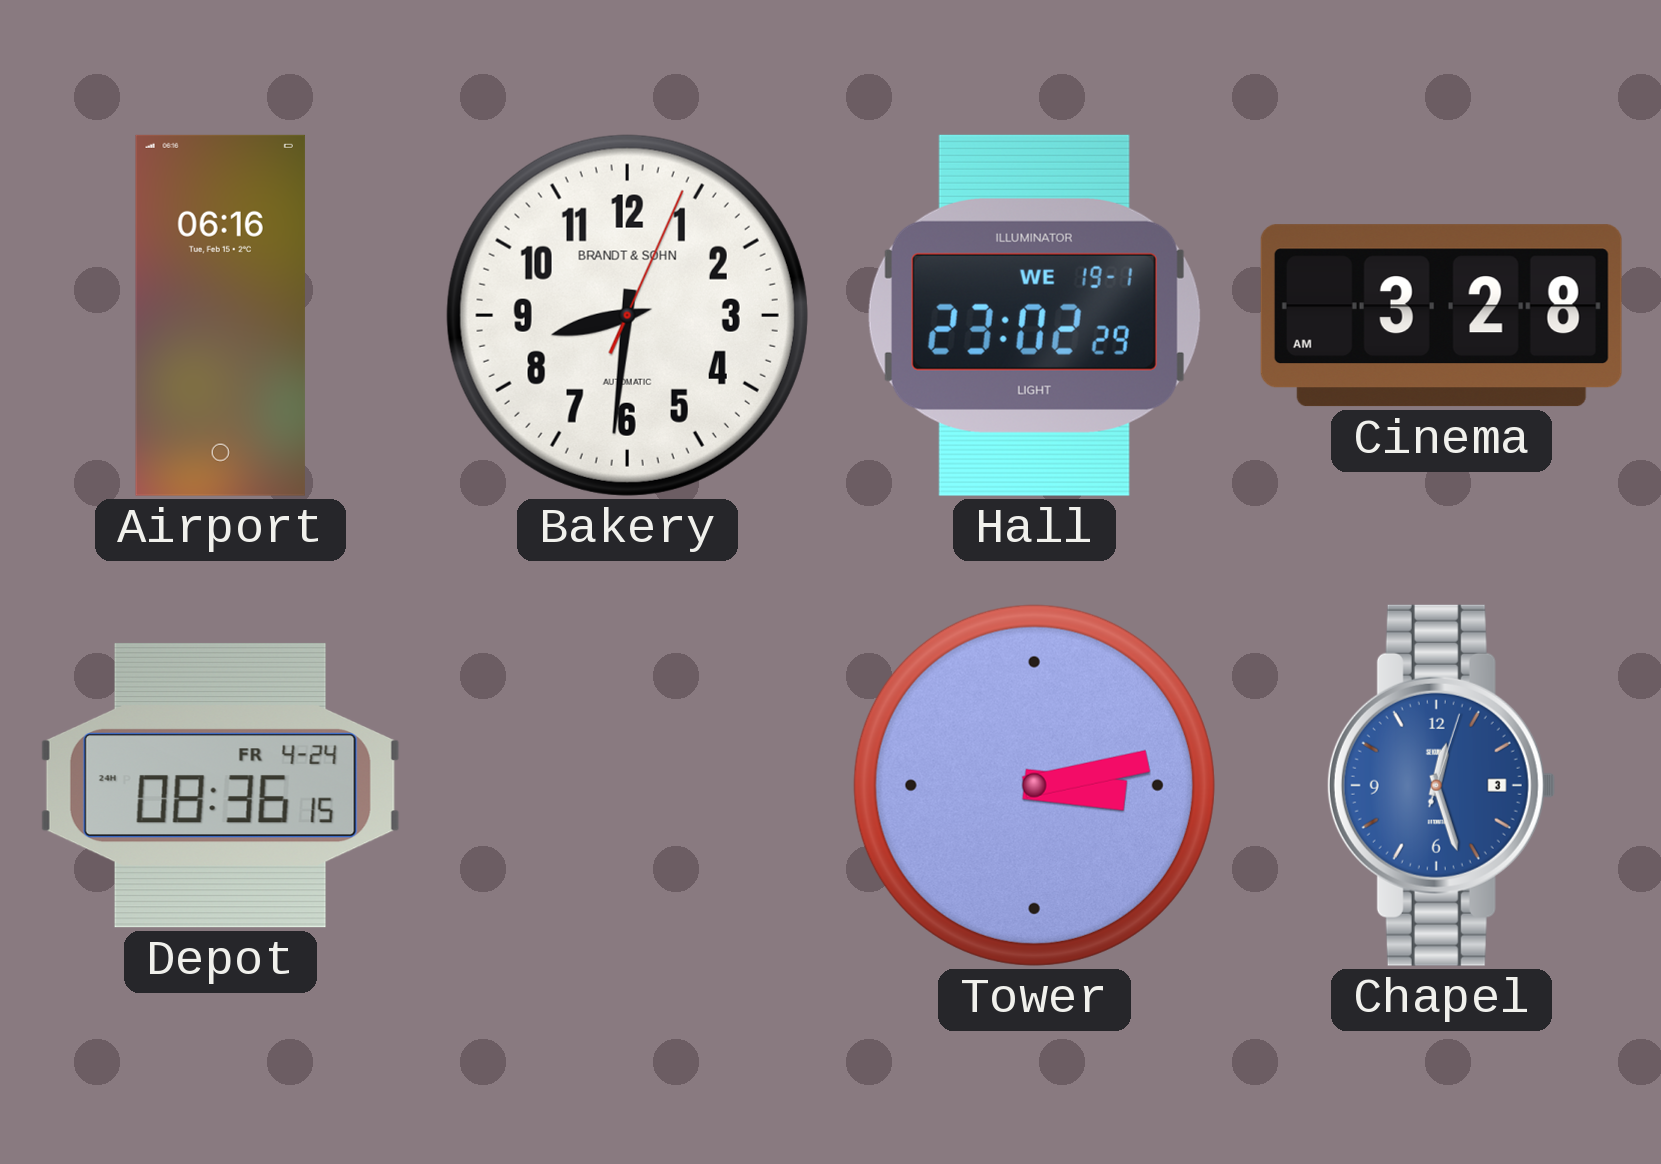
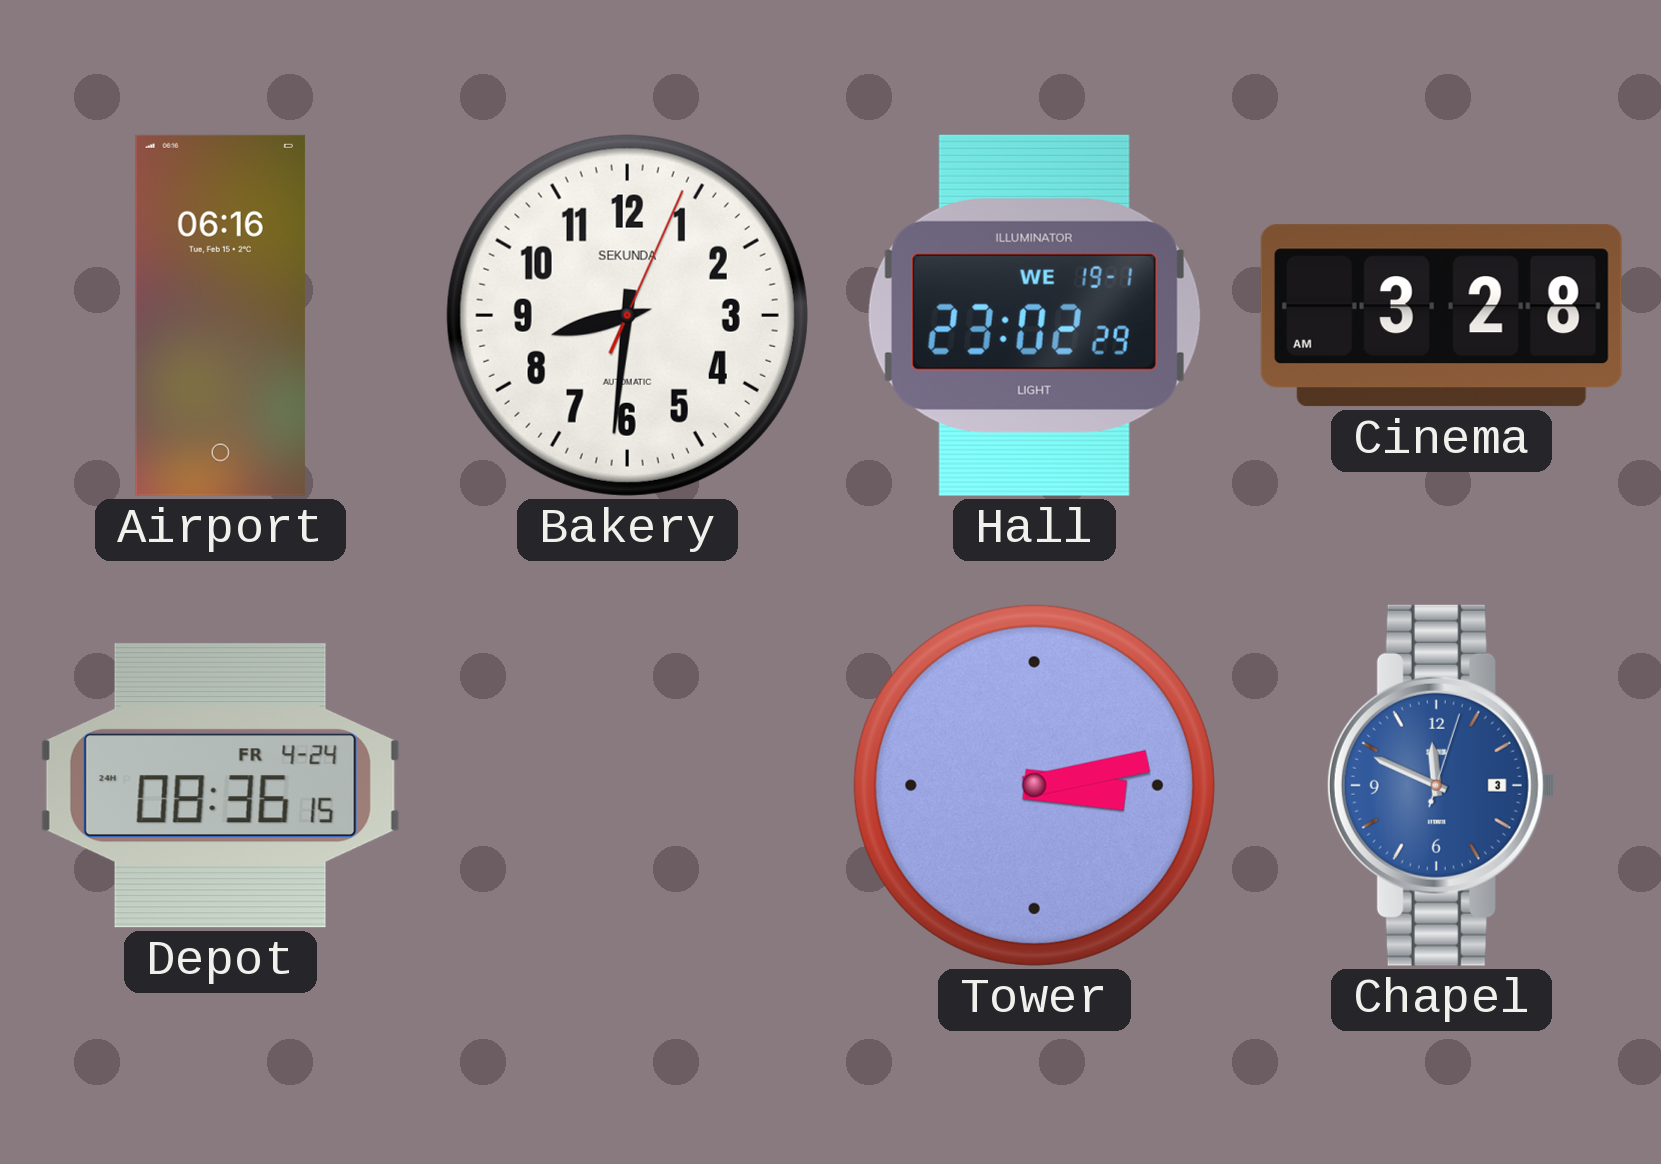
Bakery brand: BRANDT & SOHN -> SEKUNDA (627, 315)
Chapel: 12:27 -> 11:49 (1441, 785)
